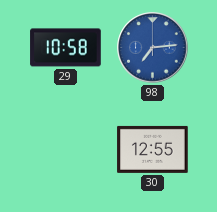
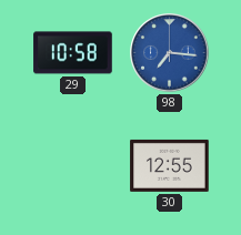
98: 7:14 -> 7:16 (170, 53)
